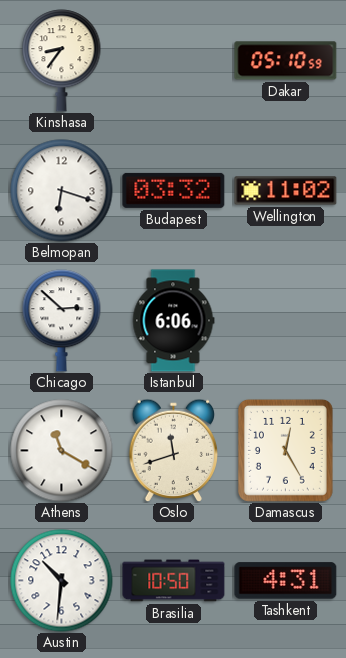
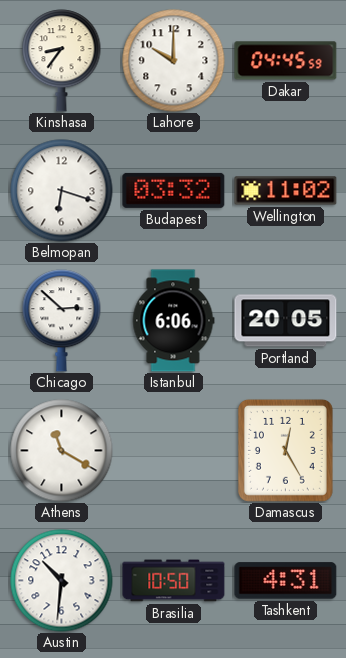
Lahore: none -> 10:00 (174, 61)
Dakar: 05:10 -> 04:45 (286, 61)
Portland: none -> 20:05 (286, 321)
Oslo: 11:42 -> none (174, 450)
